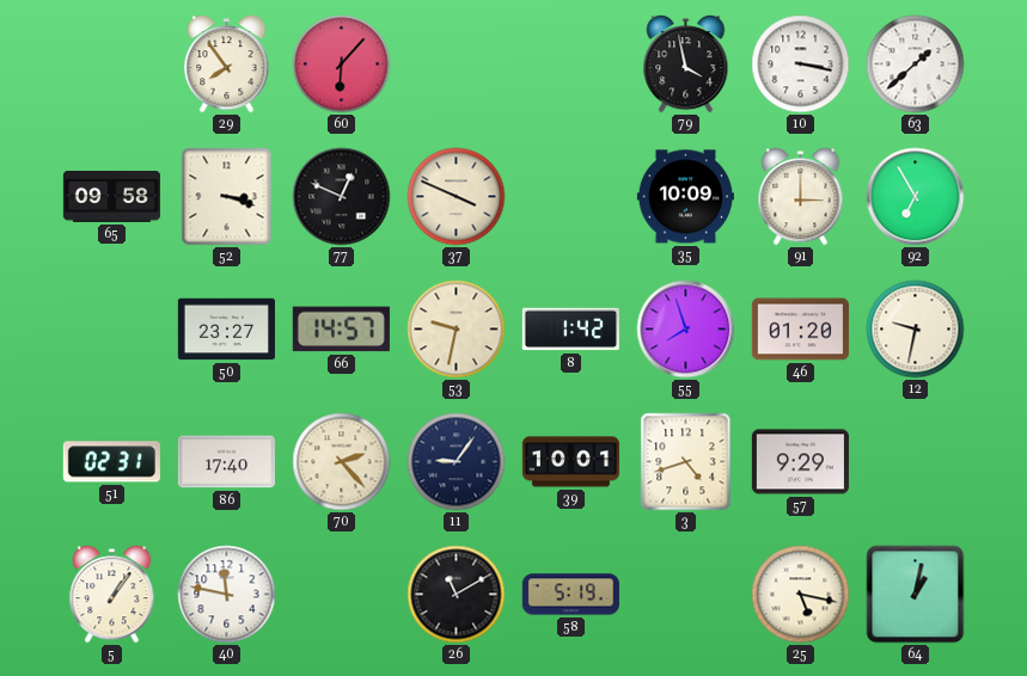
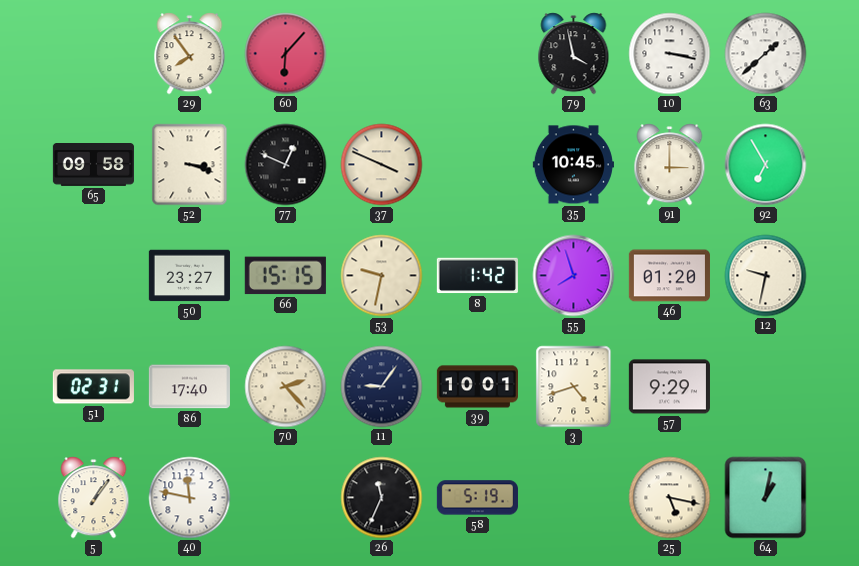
35: 10:09 -> 10:45 (573, 165)
66: 14:57 -> 15:15 (285, 276)
26: 11:10 -> 11:34 (382, 498)
